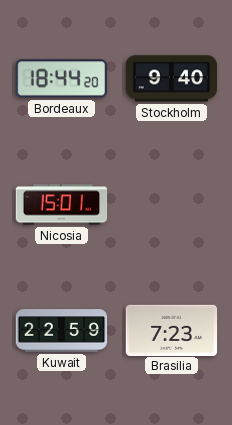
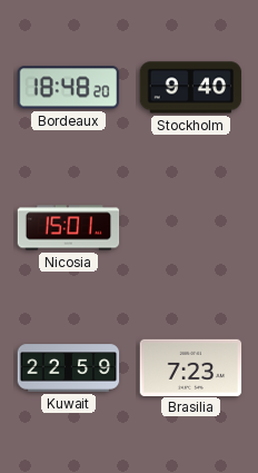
Bordeaux: 18:44 -> 18:48 (69, 88)
